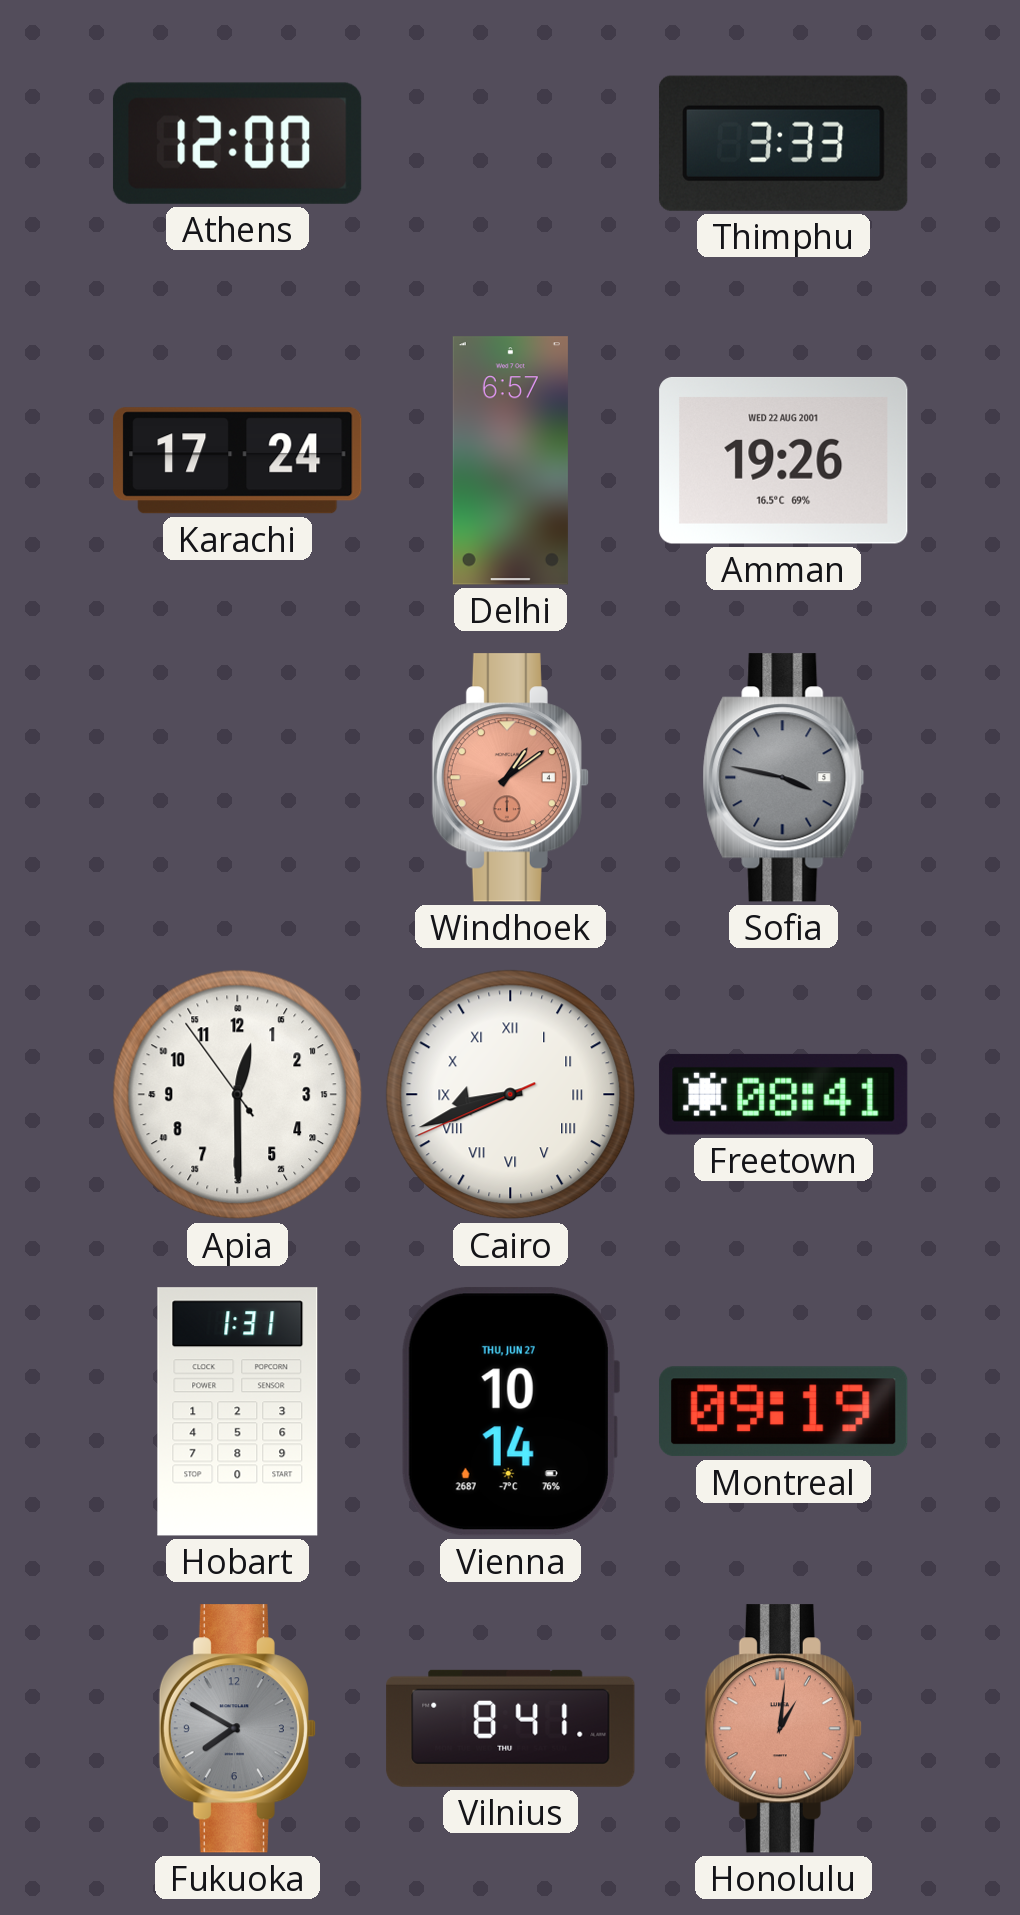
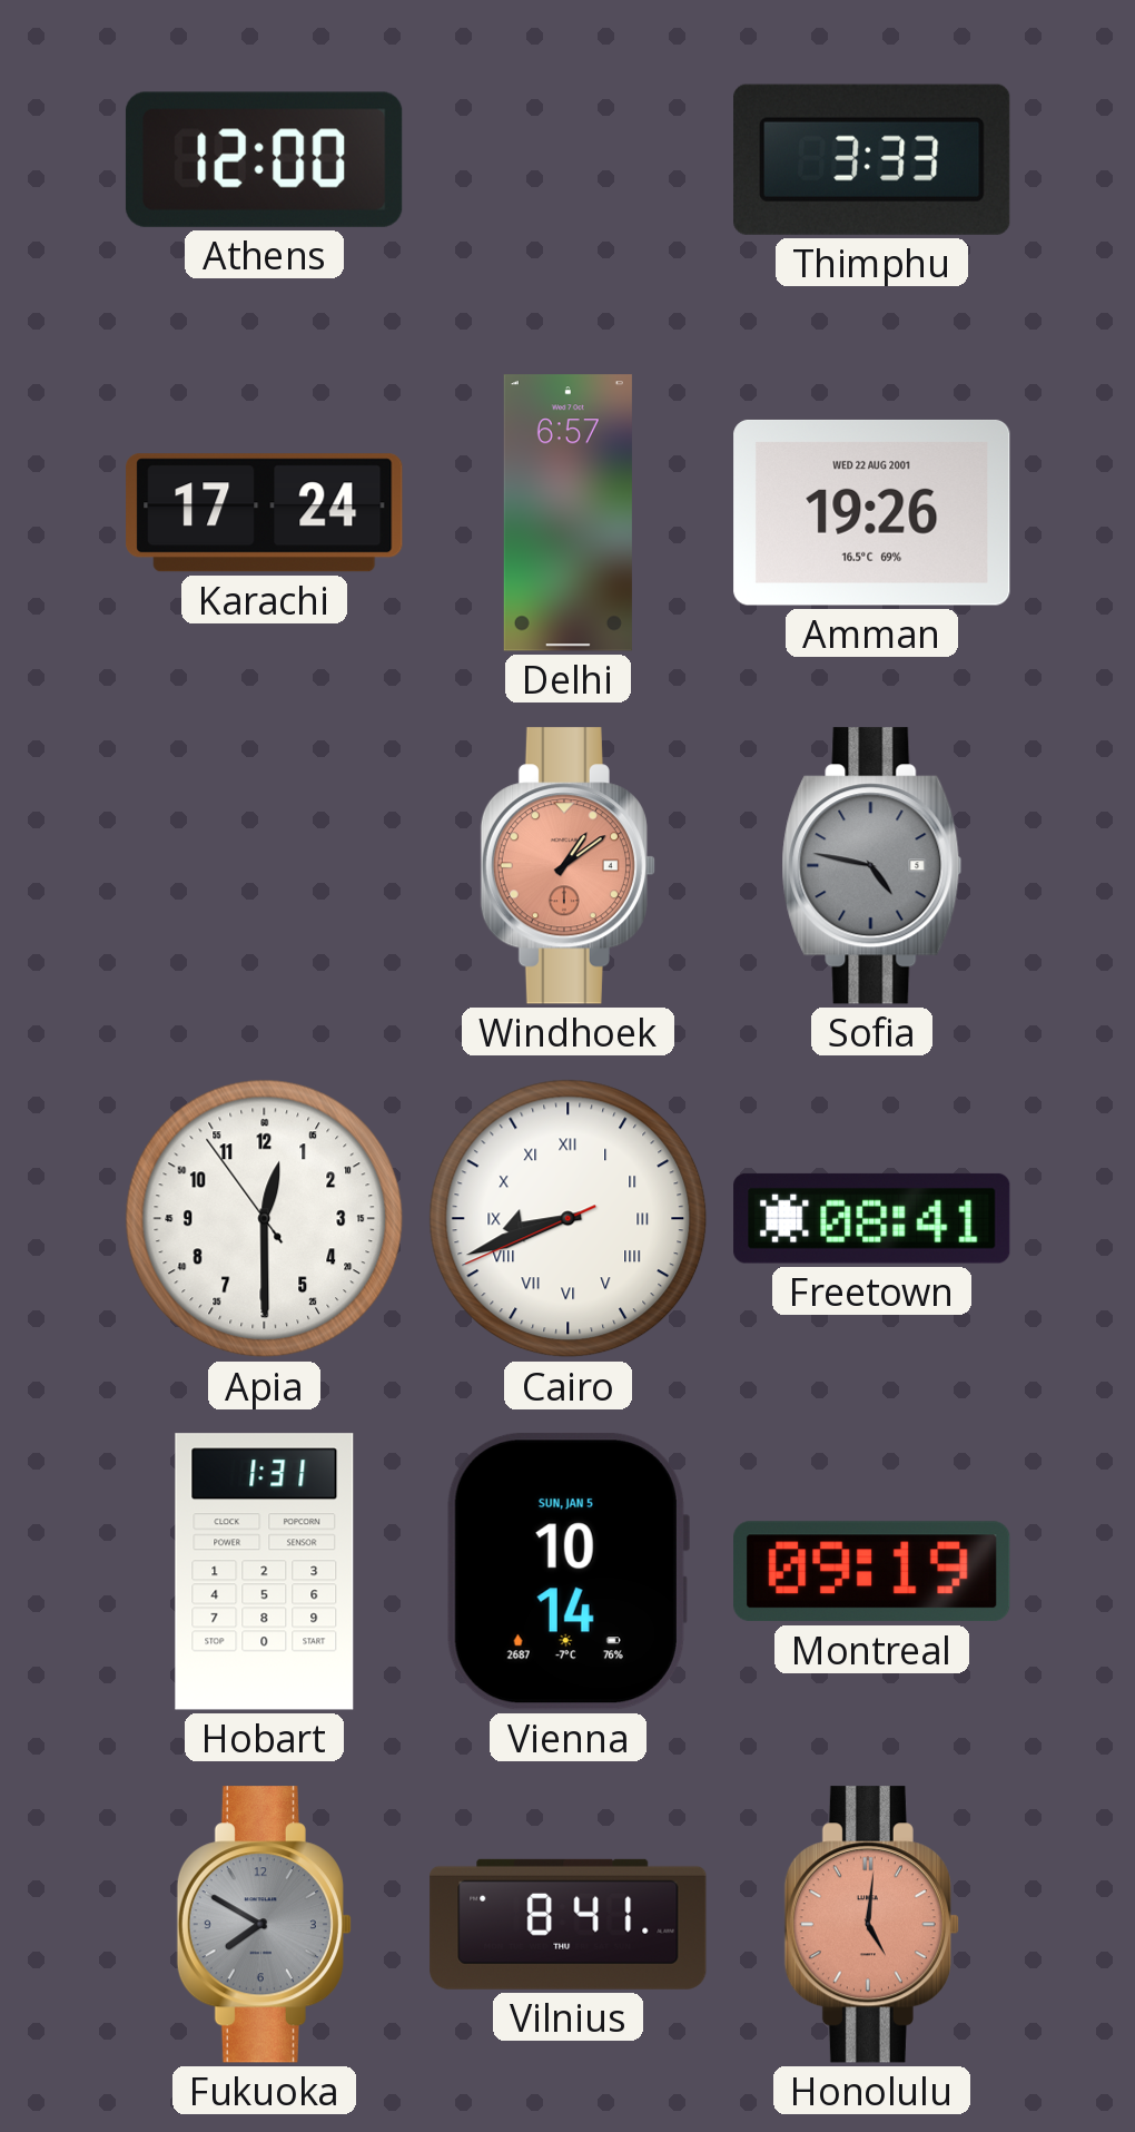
Sofia: 3:47 -> 4:47 (872, 866)
Vienna date: THU, JUN 27 -> SUN, JAN 5 (567, 1571)
Honolulu: 1:01 -> 5:01 (871, 1925)
